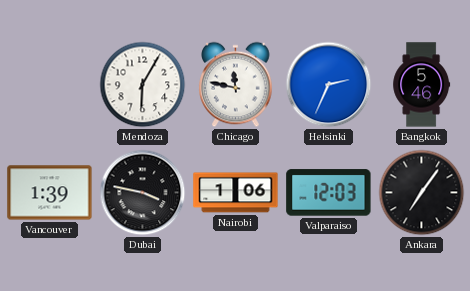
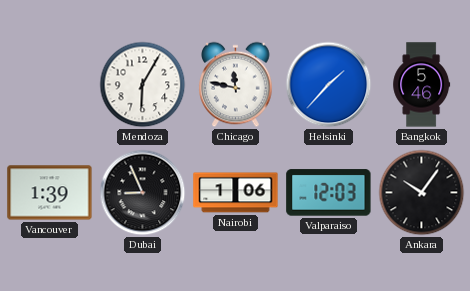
Helsinki: 2:34 -> 1:37 (329, 85)
Dubai: 3:47 -> 8:56 (143, 193)
Ankara: 7:06 -> 10:06 (422, 193)
